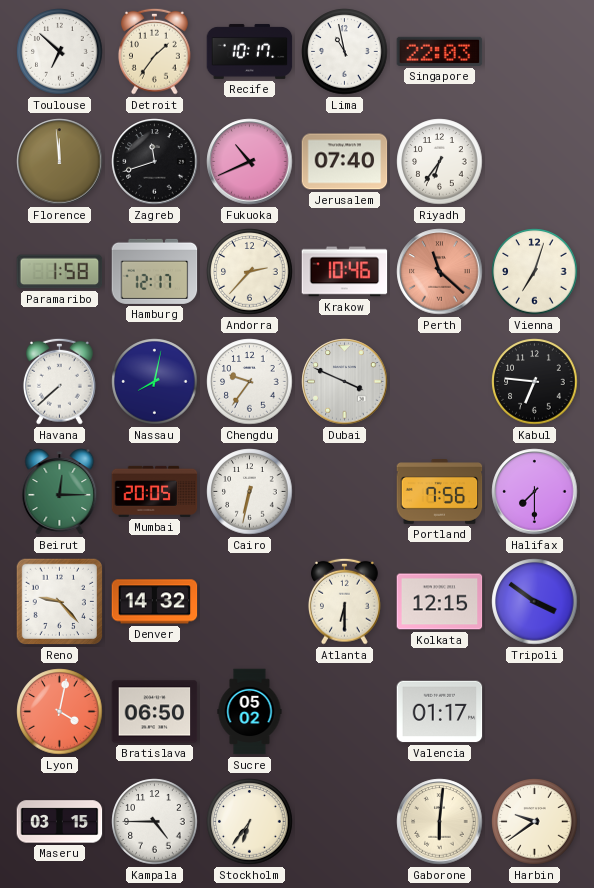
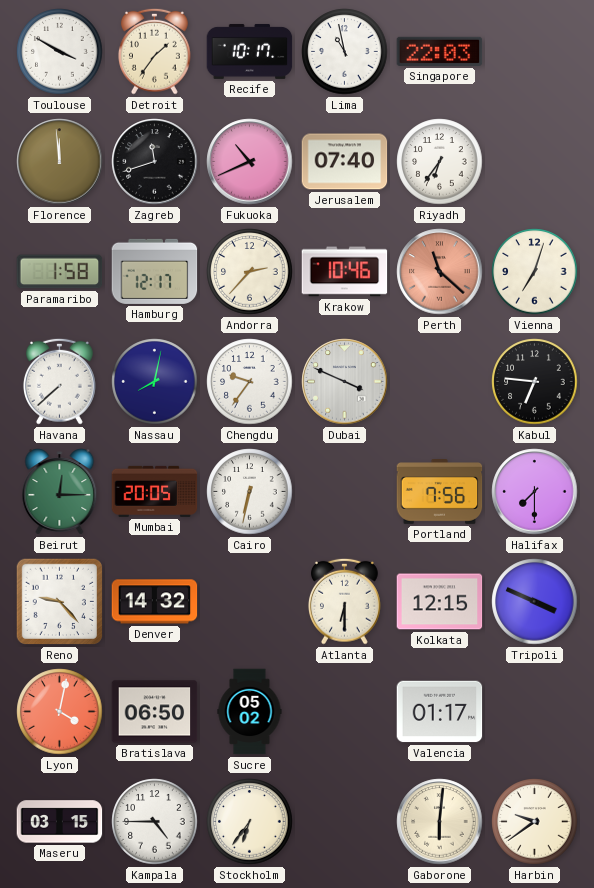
Toulouse: 6:52 -> 3:50 (60, 52)
Tripoli: 3:51 -> 3:49 (535, 602)
